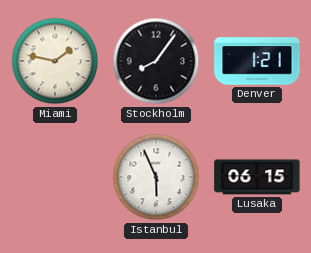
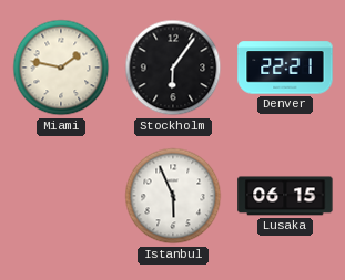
Stockholm: 8:06 -> 6:06 (173, 68)
Denver: 1:21 -> 22:21 (285, 68)
